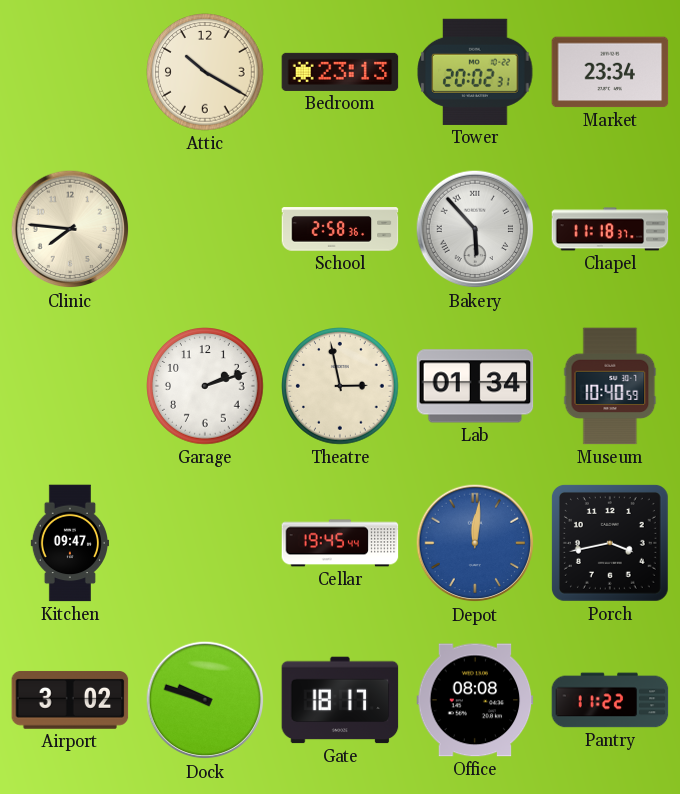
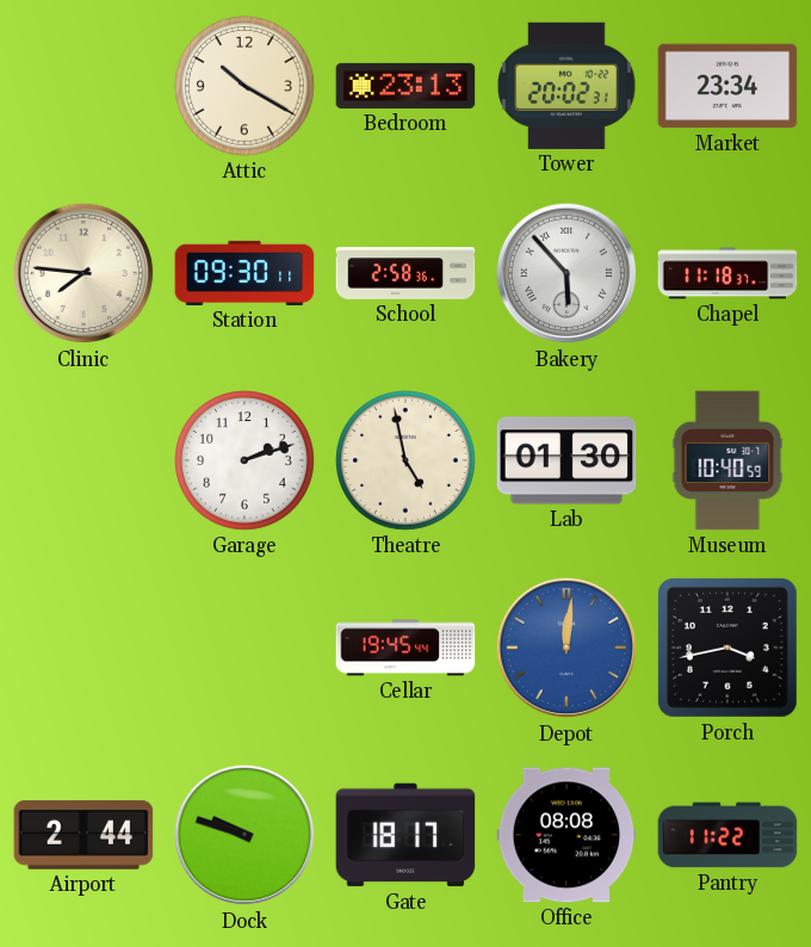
Station: none -> 09:30 (244, 273)
Theatre: 2:58 -> 4:58 (405, 460)
Lab: 01:34 -> 01:30 (567, 460)
Kitchen: 09:47 -> none (69, 543)
Airport: 3:02 -> 2:44 (83, 835)
